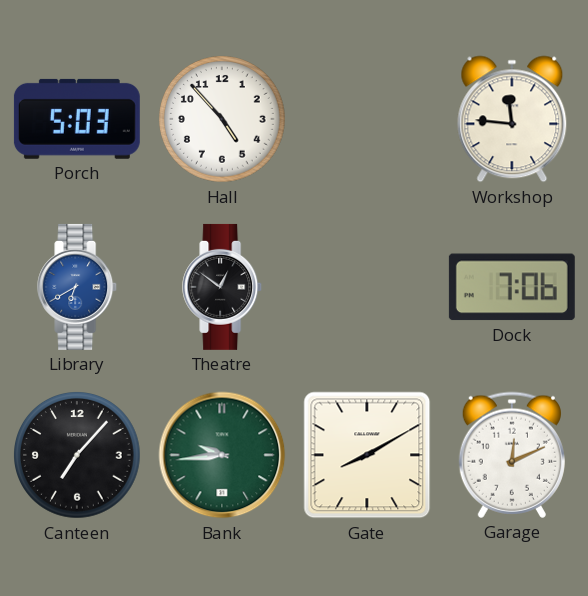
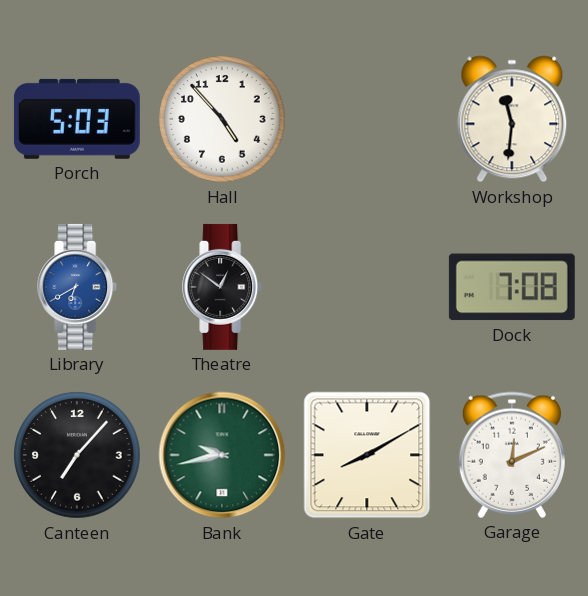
Workshop: 11:46 -> 11:31 (512, 119)
Dock: 7:06 -> 7:08 (512, 287)
Bank: 9:44 -> 9:43 (222, 455)
